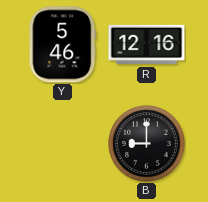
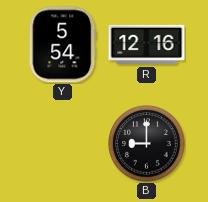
Y: 5:46 -> 5:54 (63, 45)
